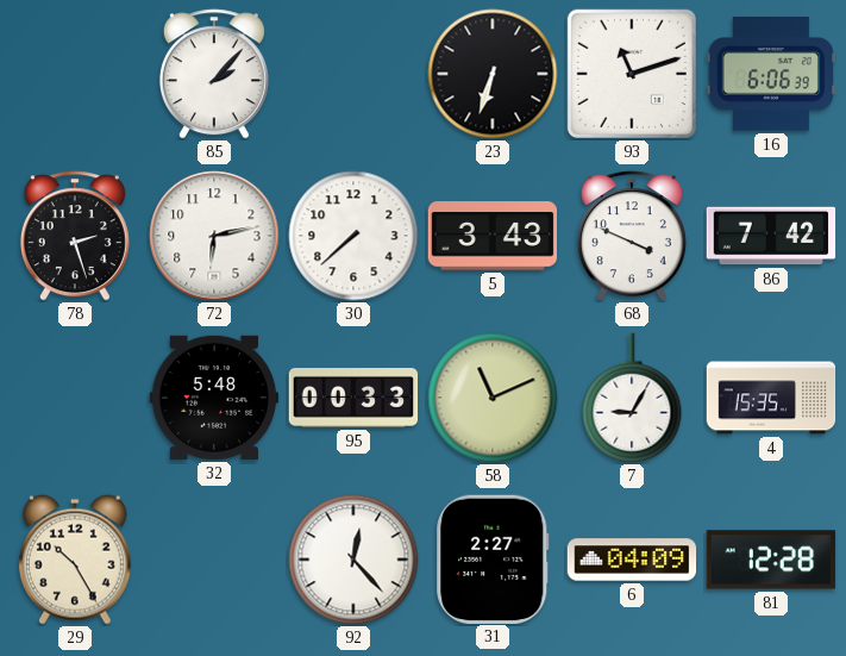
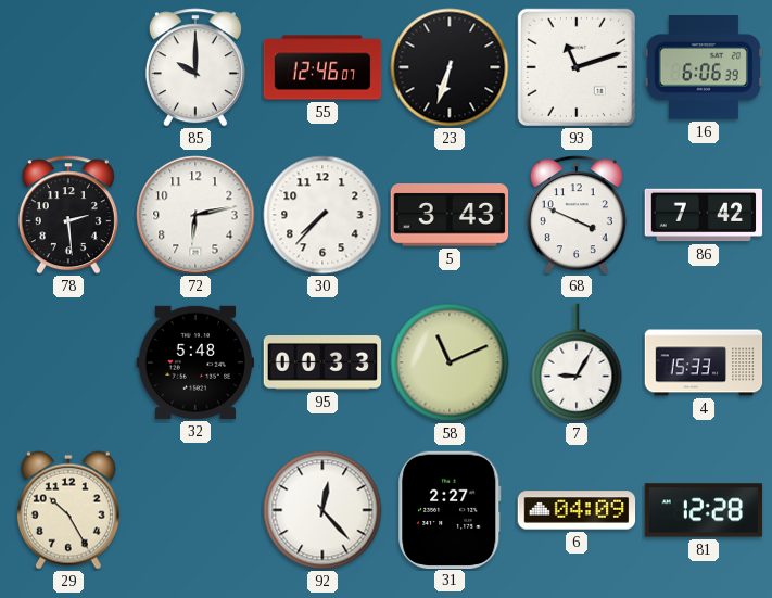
85: 2:07 -> 10:00 (195, 67)
55: none -> 12:46 (322, 67)
78: 2:27 -> 2:29 (68, 215)
30: 7:38 -> 7:37 (322, 215)
4: 15:35 -> 15:33 (704, 362)
